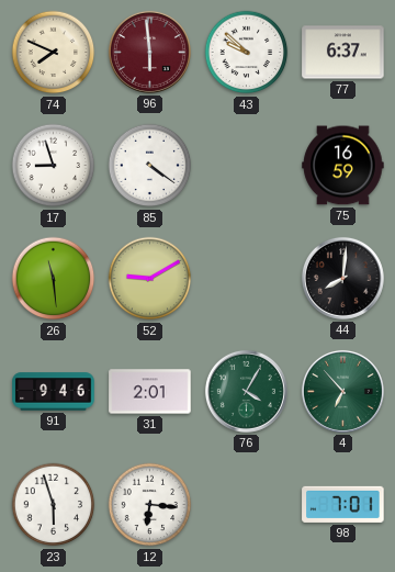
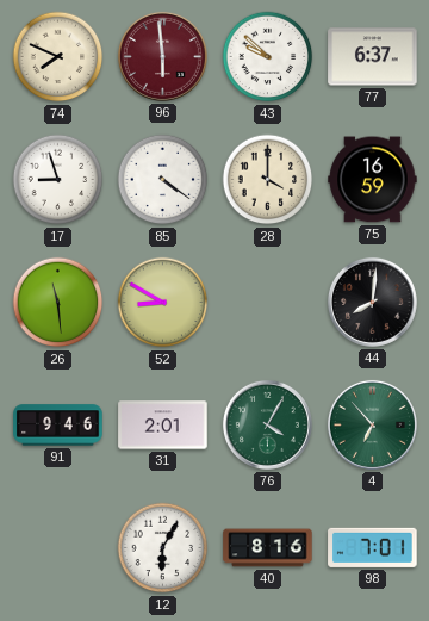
28: none -> 4:00 (268, 180)
52: 9:10 -> 8:50 (163, 303)
23: 5:57 -> none (54, 505)
12: 6:16 -> 6:05 (163, 548)
40: none -> 8:16 (268, 548)
